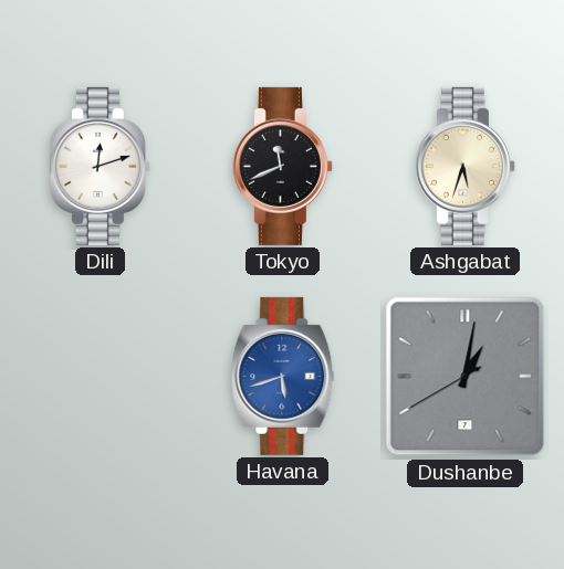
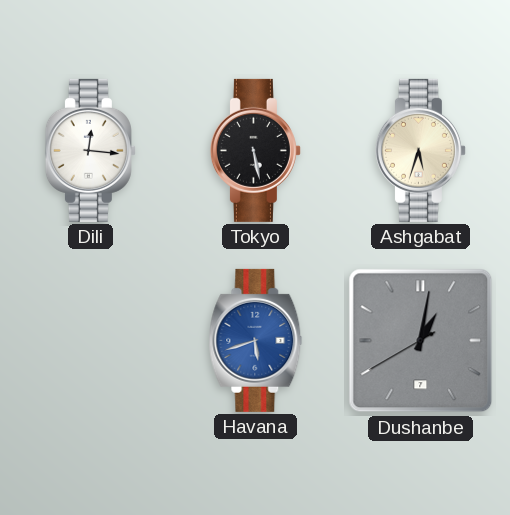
Dili: 12:12 -> 12:16 (90, 150)
Tokyo: 11:41 -> 5:28 (255, 150)
